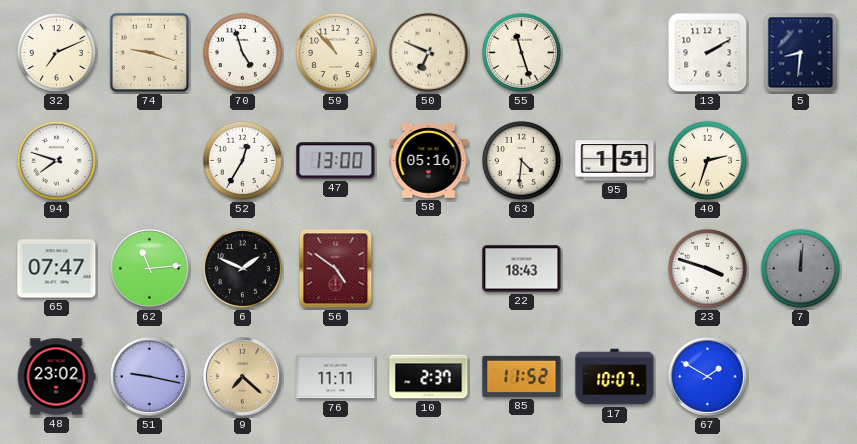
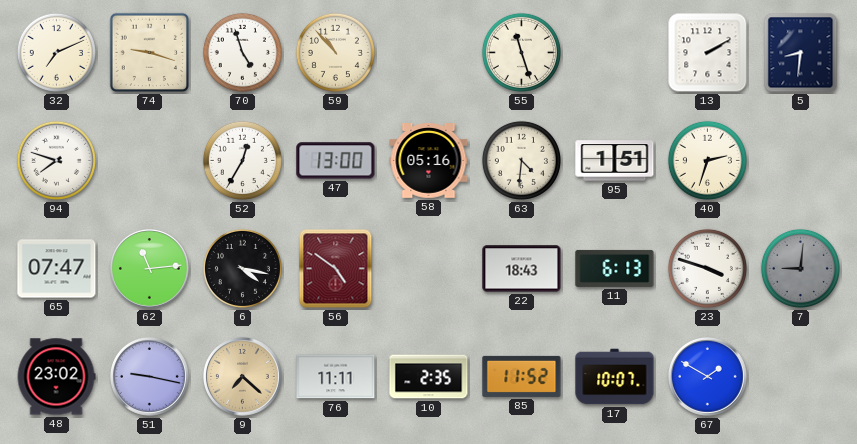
50: 6:49 -> none (428, 52)
6: 1:49 -> 4:17 (242, 268)
11: none -> 6:13 (615, 268)
7: 12:01 -> 9:01 (800, 268)
10: 2:37 -> 2:35 (429, 377)
